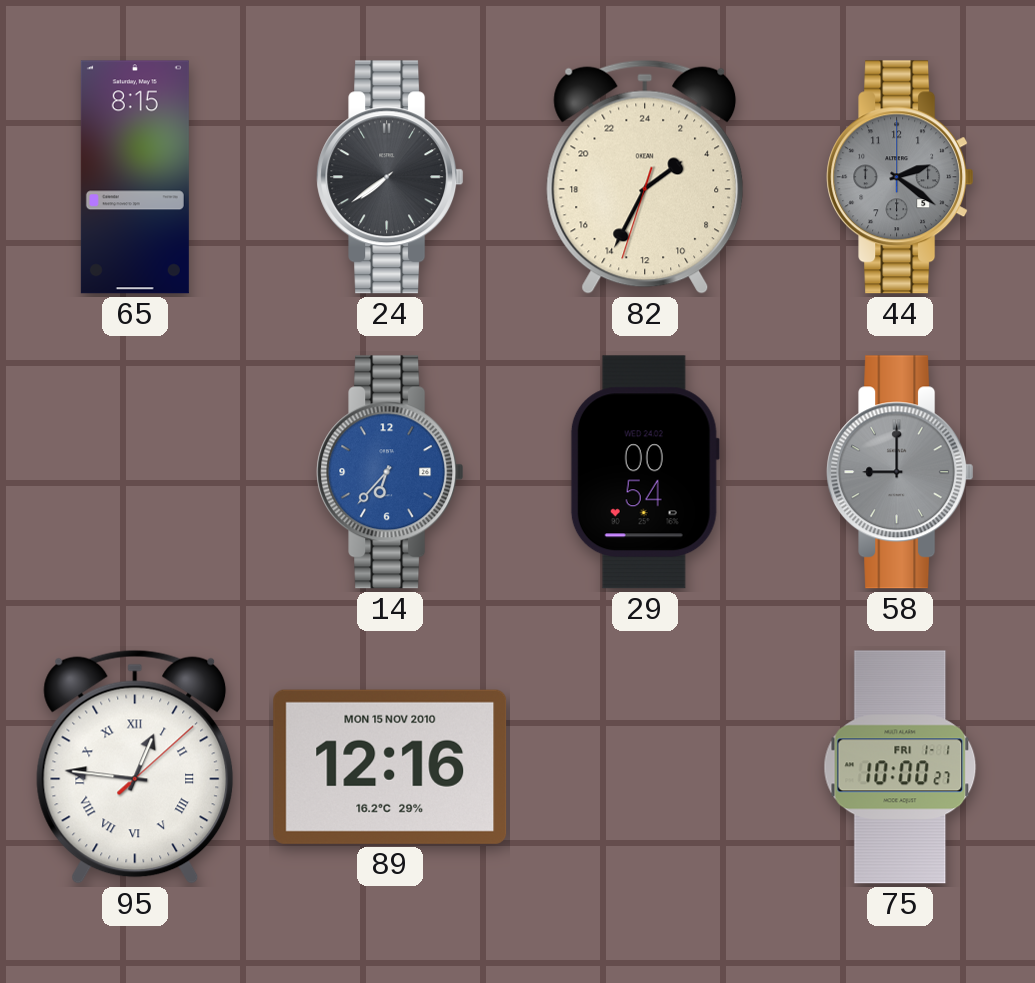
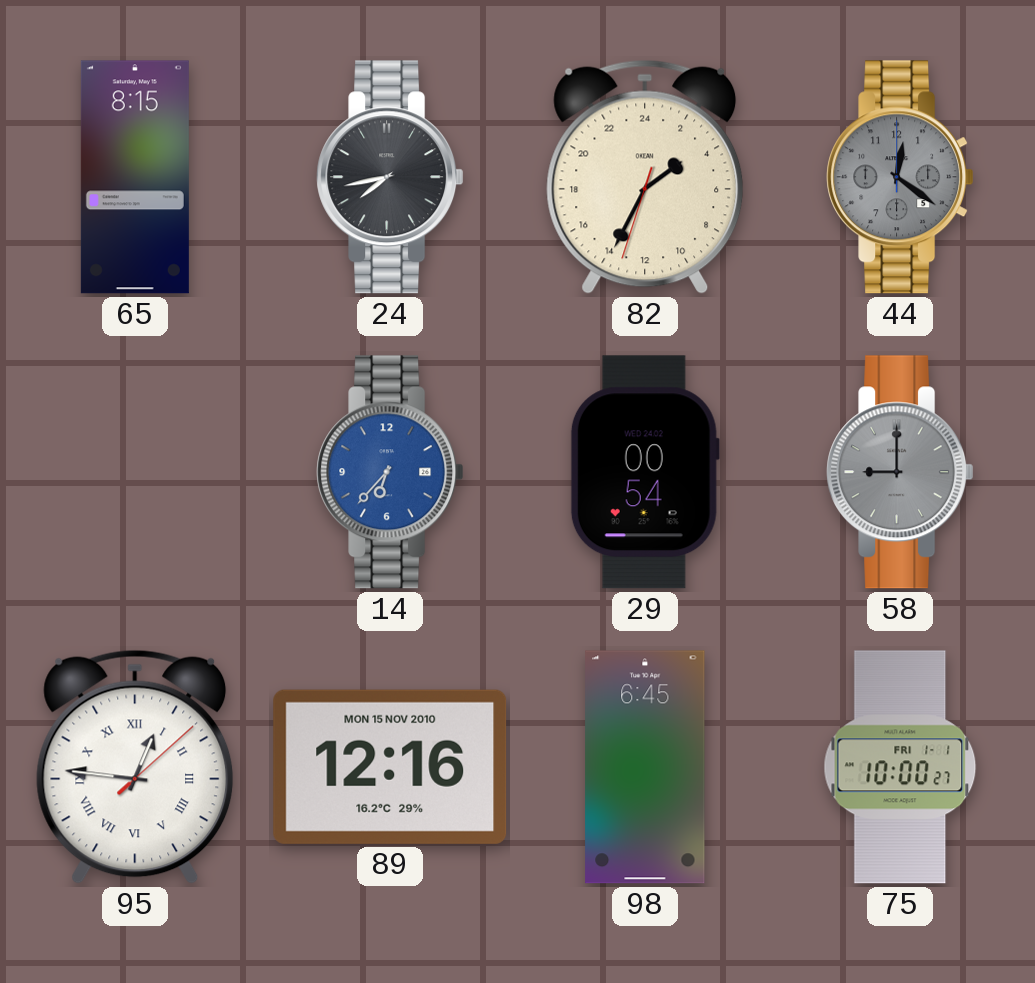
24: 7:39 -> 7:43 (390, 177)
44: 2:21 -> 12:21 (900, 177)
98: none -> 6:45 (645, 767)
